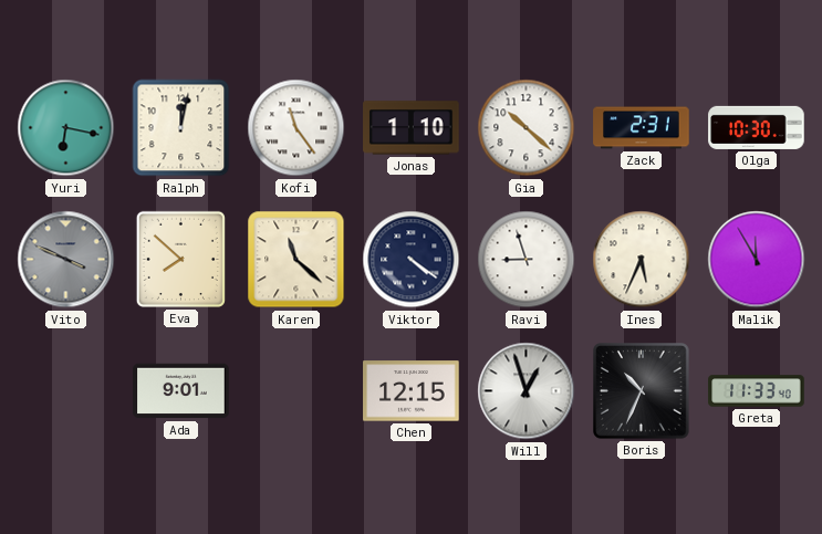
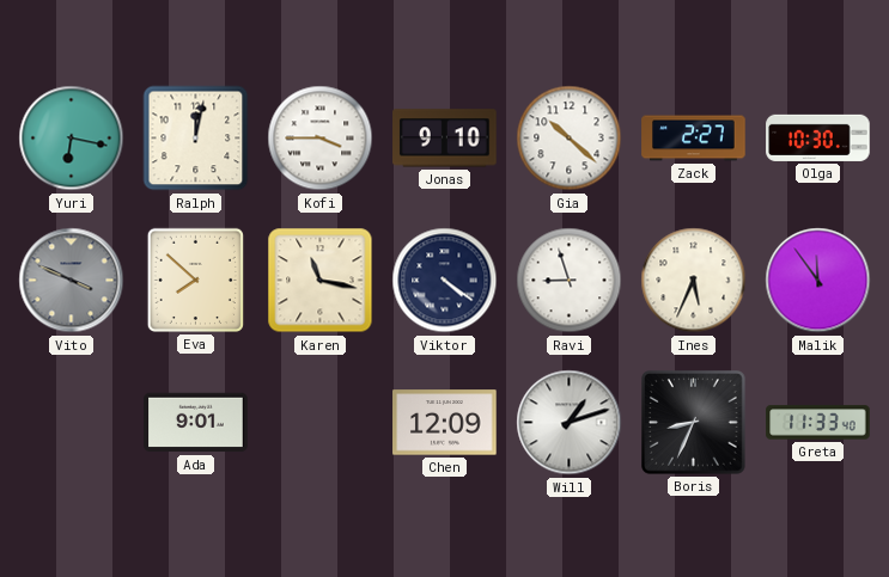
Kofi: 11:24 -> 3:45 (321, 139)
Jonas: 1:10 -> 9:10 (445, 139)
Zack: 2:31 -> 2:27 (694, 139)
Karen: 11:22 -> 11:17 (321, 281)
Malik: 11:55 -> 11:54 (818, 281)
Chen: 12:15 -> 12:09 (445, 423)
Will: 12:57 -> 1:12 (570, 423)
Boris: 10:34 -> 8:34 (694, 423)
